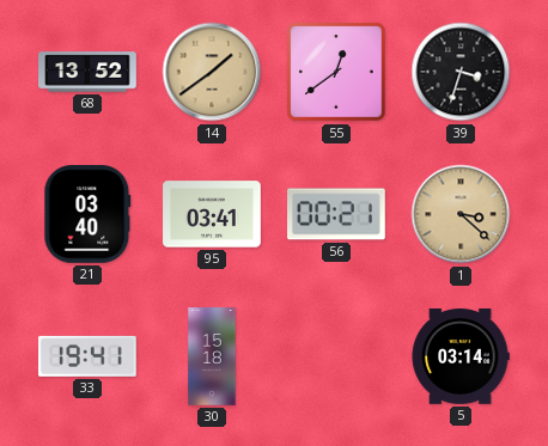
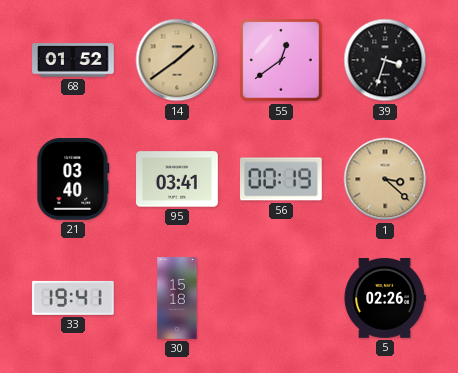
68: 13:52 -> 01:52 (73, 60)
56: 00:21 -> 00:19 (282, 179)
5: 03:14 -> 02:26 (385, 299)
